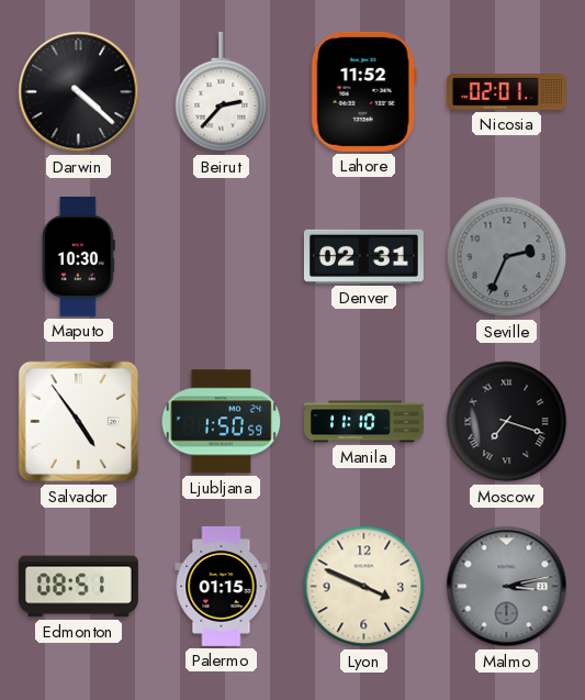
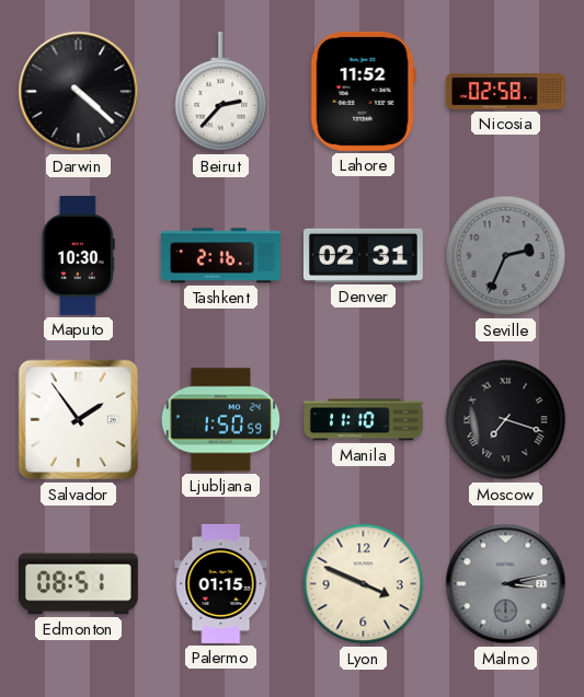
Nicosia: 02:01 -> 02:58 (506, 92)
Tashkent: none -> 2:16 (220, 256)
Salvador: 4:54 -> 1:54 (79, 420)
